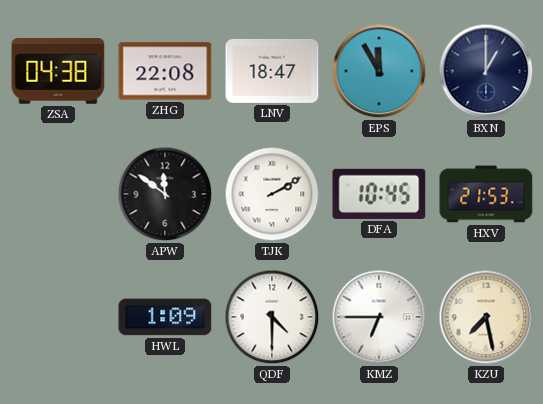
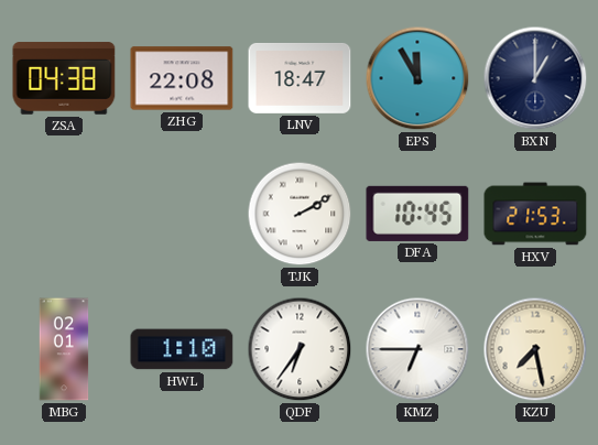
APW: 11:51 -> none (165, 194)
MBG: none -> 02:01 (64, 349)
HWL: 1:09 -> 1:10 (182, 349)
QDF: 4:30 -> 6:36 (300, 349)
